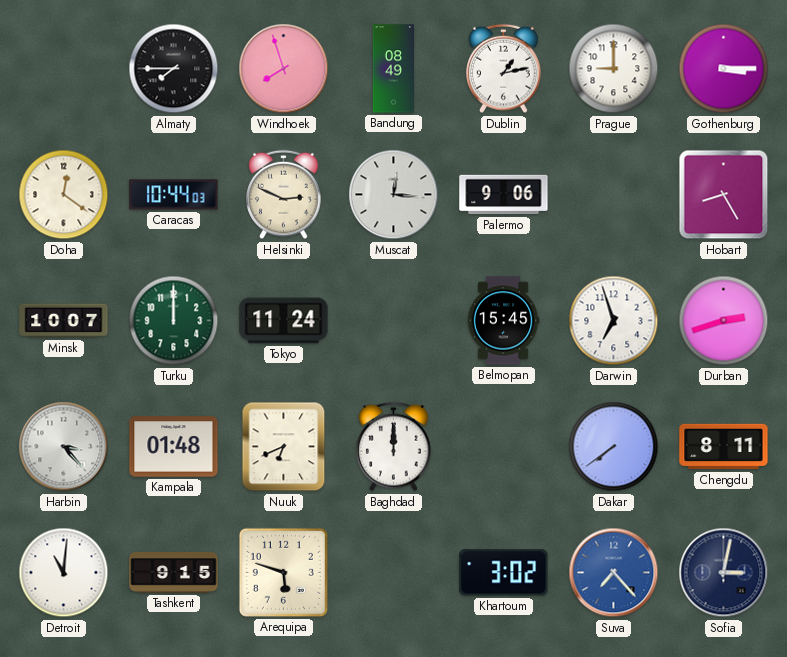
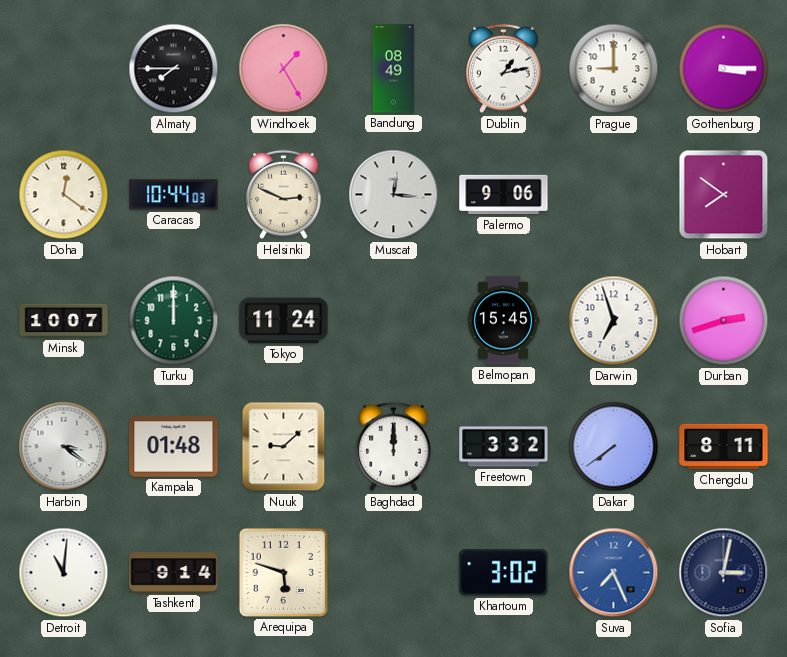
Windhoek: 7:57 -> 1:25 (284, 69)
Hobart: 8:25 -> 7:51 (724, 195)
Harbin: 3:23 -> 3:21 (64, 447)
Nuuk: 6:41 -> 9:08 (284, 447)
Freetown: none -> 3:32 (504, 447)
Tashkent: 9:15 -> 9:14 (174, 573)
Suva: 7:23 -> 7:26 (614, 573)
